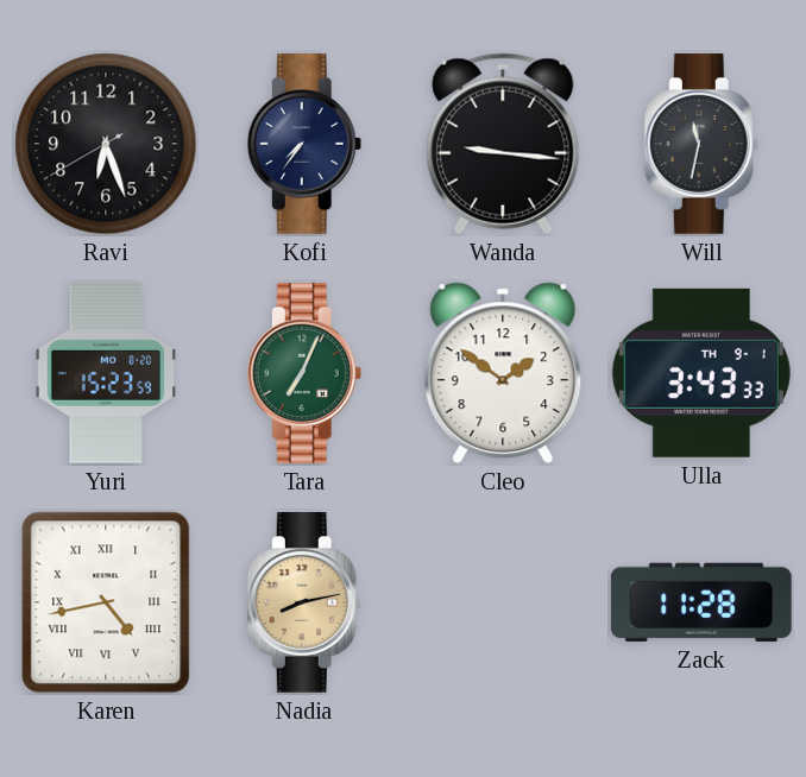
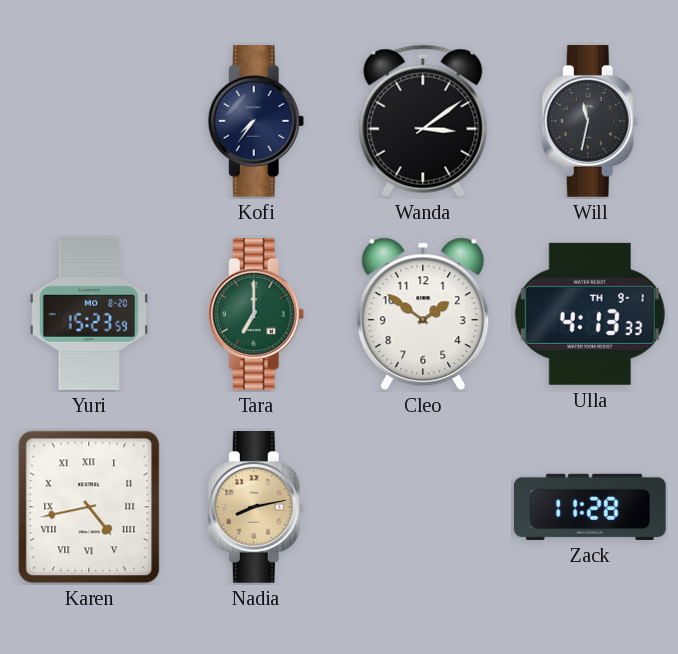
Ravi: 6:26 -> none (106, 144)
Wanda: 9:16 -> 3:09 (423, 121)
Tara: 7:04 -> 7:00 (256, 315)
Ulla: 3:43 -> 4:13 (590, 314)
